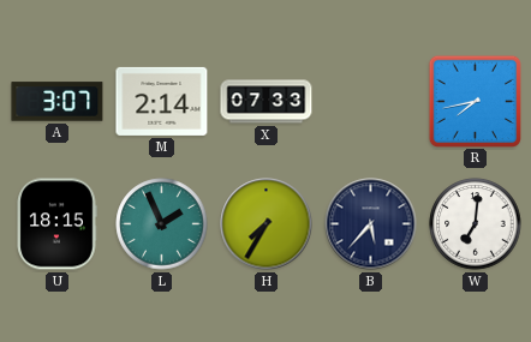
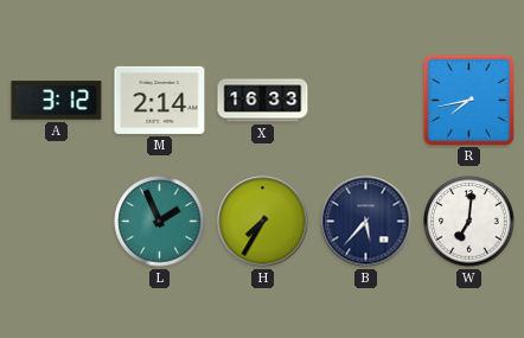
A: 3:07 -> 3:12 (57, 101)
X: 07:33 -> 16:33 (263, 101)
U: 18:15 -> none (56, 224)
